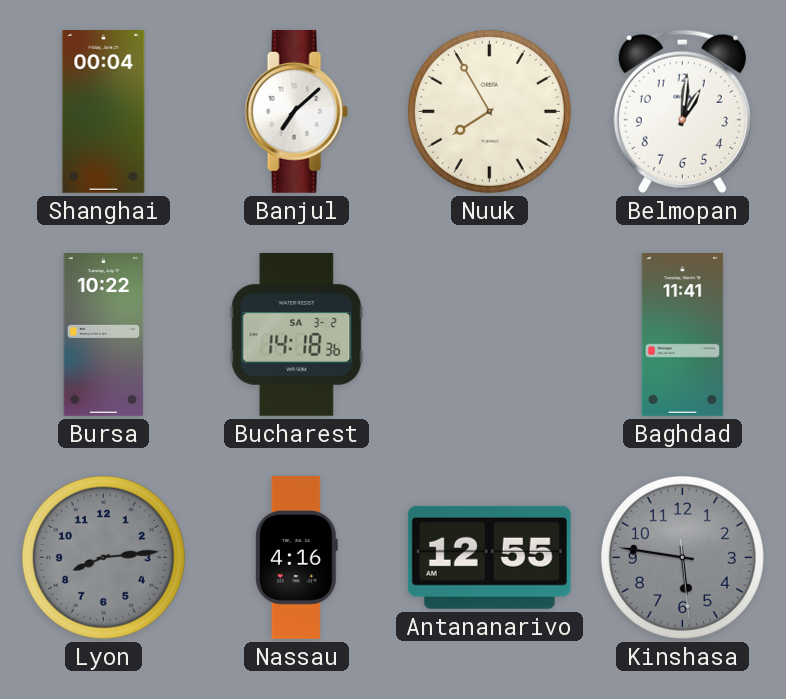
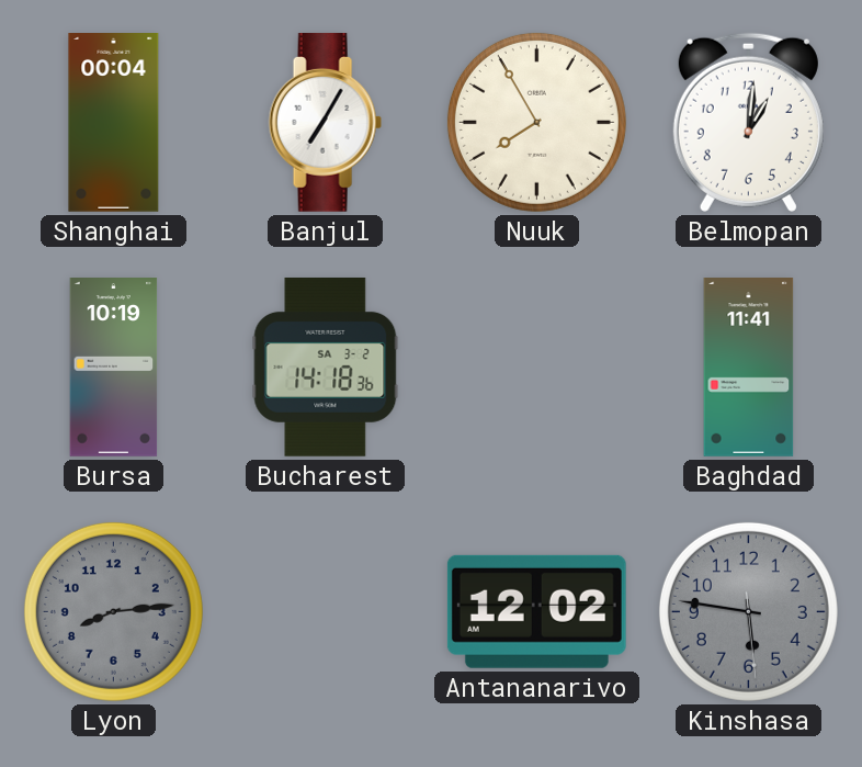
Banjul: 7:08 -> 7:05 (325, 122)
Bursa: 10:22 -> 10:19 (114, 368)
Nassau: 4:16 -> none (296, 558)
Antananarivo: 12:55 -> 12:02 (536, 611)
